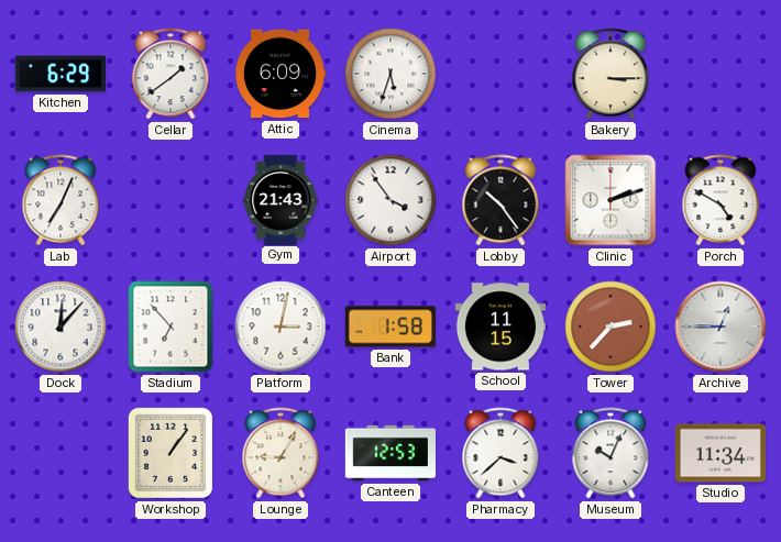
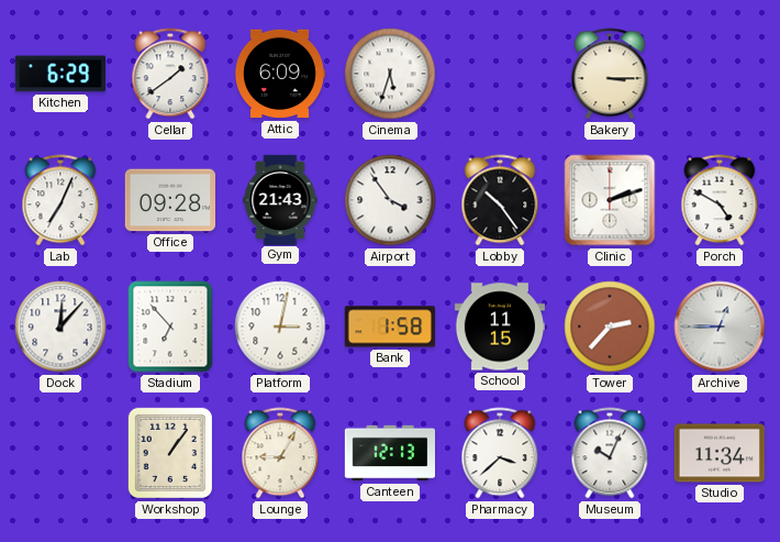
Office: none -> 09:28 (169, 200)
Canteen: 12:53 -> 12:13 (390, 453)
